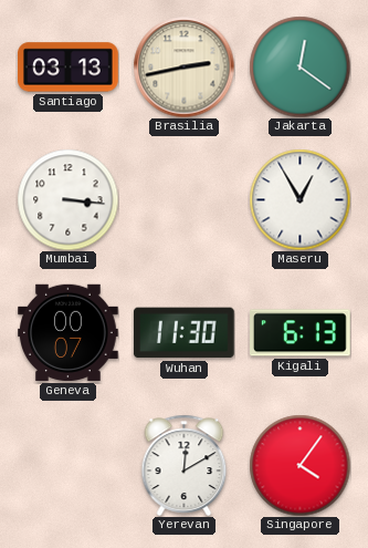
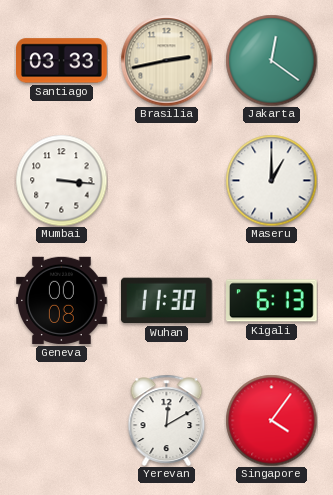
Santiago: 03:13 -> 03:33 (62, 61)
Maseru: 12:55 -> 1:00 (271, 180)
Geneva: 00:07 -> 00:08 (62, 300)
